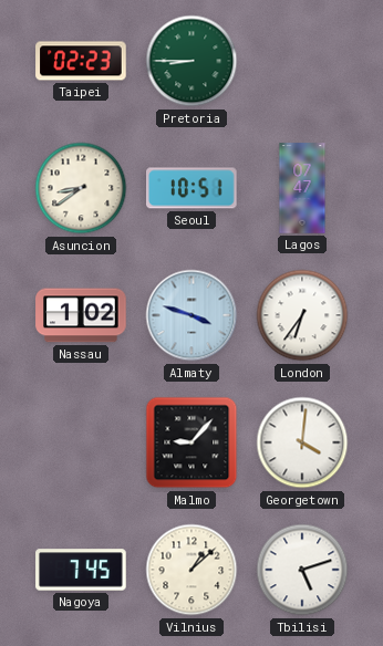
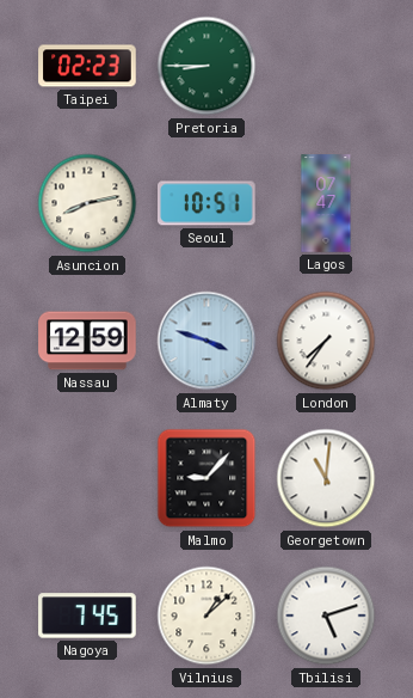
Asuncion: 8:39 -> 8:13 (87, 203)
Nassau: 1:02 -> 12:59 (87, 341)
London: 6:36 -> 7:36 (326, 341)
Georgetown: 4:01 -> 11:01 (326, 478)
